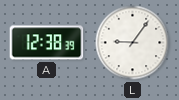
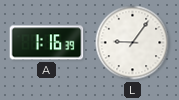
A: 12:38 -> 1:16 (47, 43)
